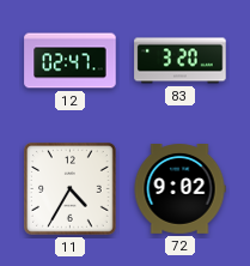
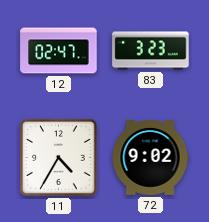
83: 3:20 -> 3:23 (151, 51)
